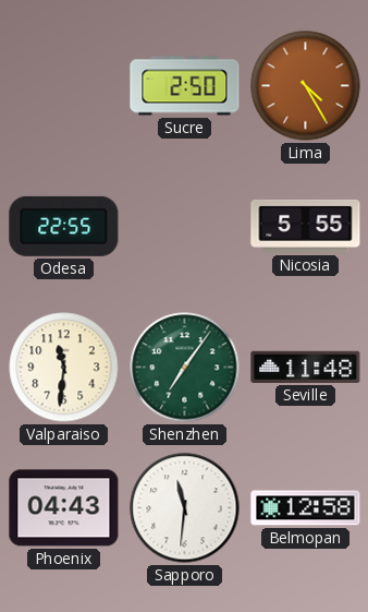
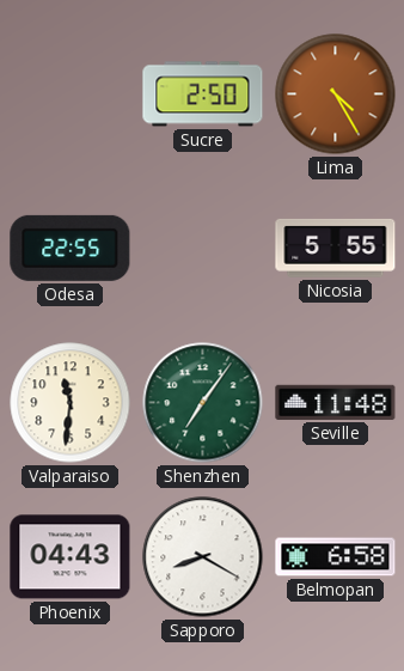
Sapporo: 11:31 -> 8:20 (203, 557)
Belmopan: 12:58 -> 6:58 (336, 557)
